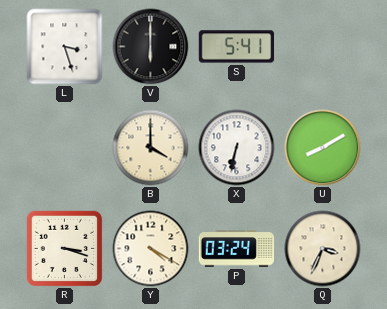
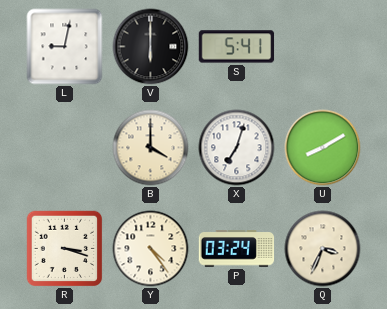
L: 3:27 -> 9:02 (65, 47)
X: 6:32 -> 7:03 (237, 148)
Y: 4:20 -> 4:24 (151, 249)
